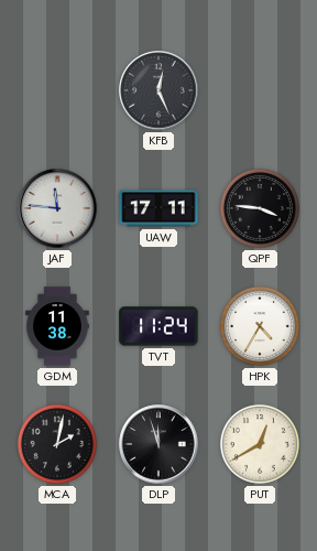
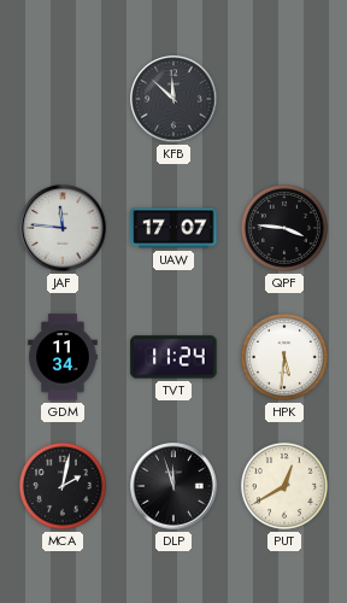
KFB: 12:26 -> 11:52 (173, 99)
UAW: 17:11 -> 17:07 (173, 228)
GDM: 11:38 -> 11:34 (63, 357)
HPK: 4:35 -> 5:31 (284, 357)
